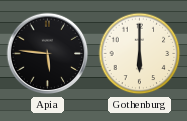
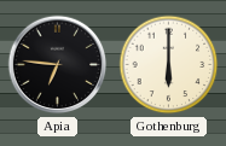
Apia: 5:46 -> 6:46 (58, 65)
